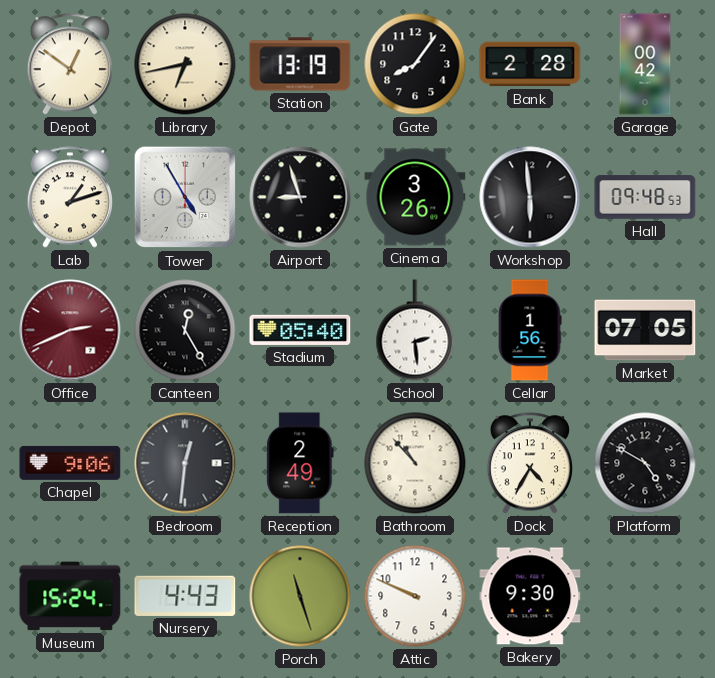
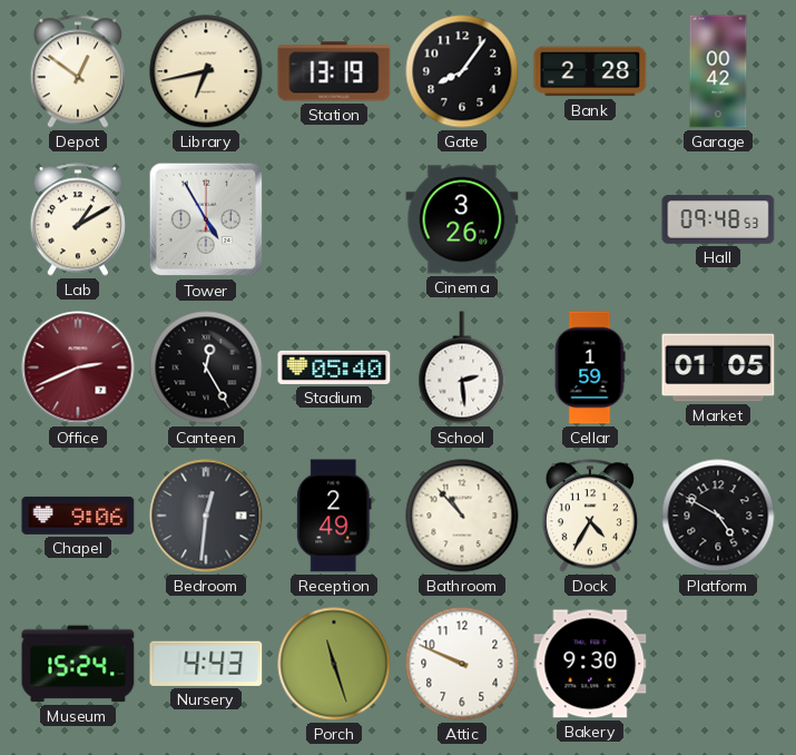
Lab: 1:12 -> 1:10 (78, 219)
Airport: 8:57 -> none (300, 197)
Workshop: 5:59 -> none (530, 197)
Cellar: 1:56 -> 1:59 (590, 367)
Market: 07:05 -> 01:05 (718, 367)
